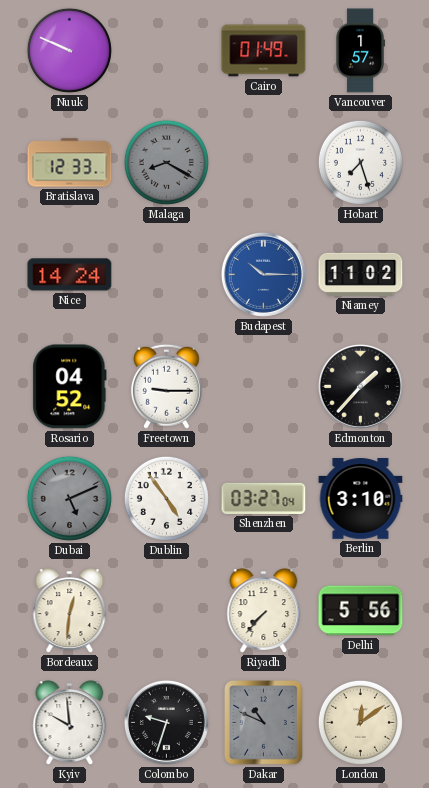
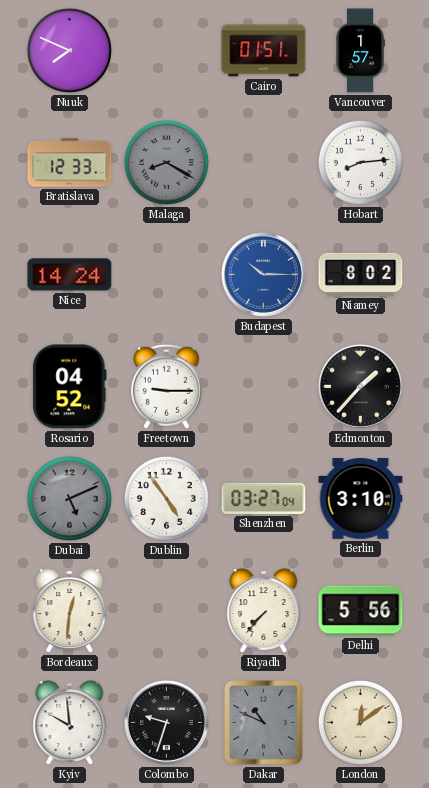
Nuuk: 9:49 -> 7:49 (69, 50)
Cairo: 01:49 -> 01:51 (264, 51)
Hobart: 7:27 -> 8:14 (360, 162)
Niamey: 11:02 -> 8:02 (361, 274)
